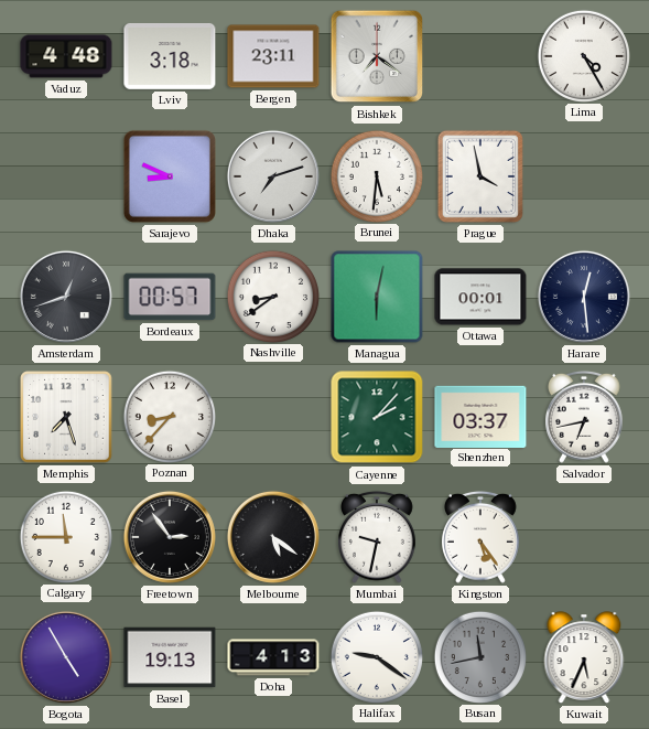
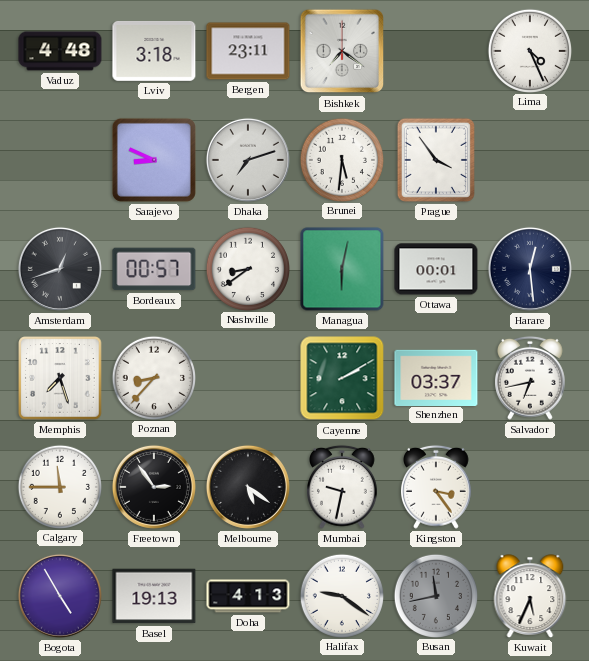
Lima: 4:25 -> 4:26 (529, 50)
Prague: 3:58 -> 3:54 (436, 160)
Cayenne: 2:07 -> 2:10 (342, 378)
Kingston: 5:24 -> 3:24 (437, 487)
